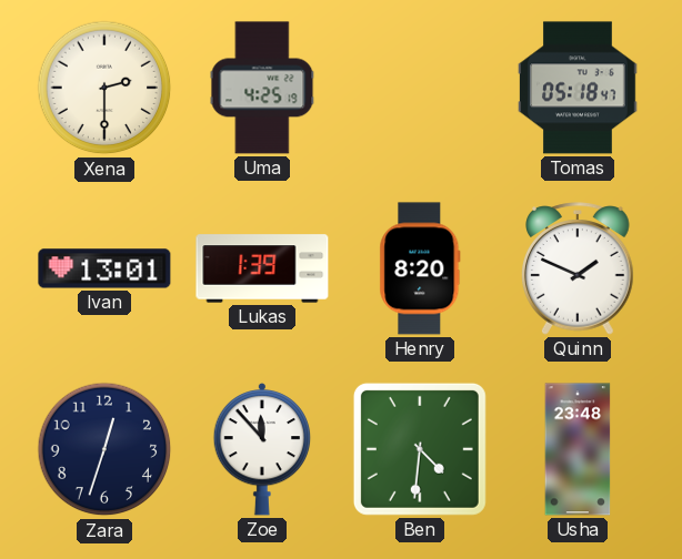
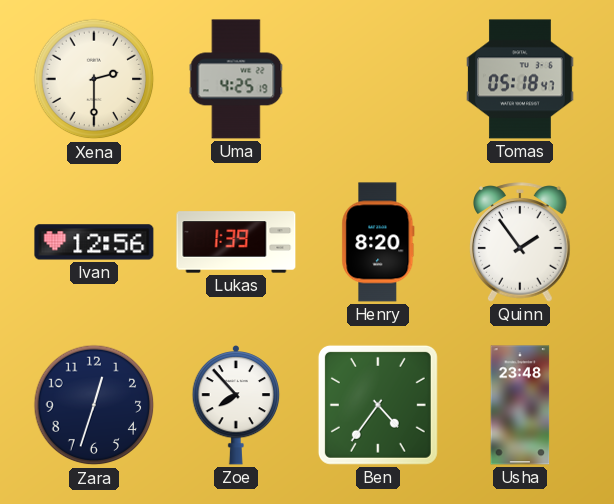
Ivan: 13:01 -> 12:56 (94, 242)
Quinn: 1:49 -> 1:54 (521, 242)
Zoe: 11:53 -> 7:53 (236, 406)
Ben: 4:31 -> 4:36 (378, 405)
